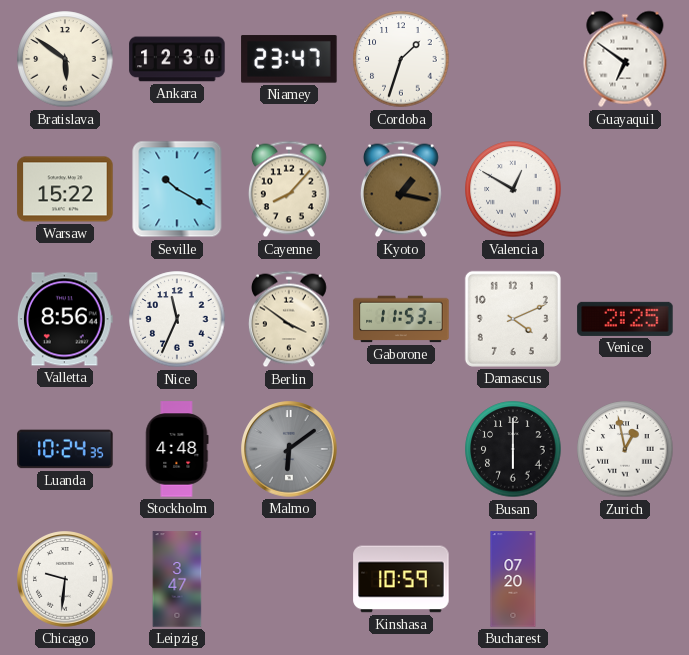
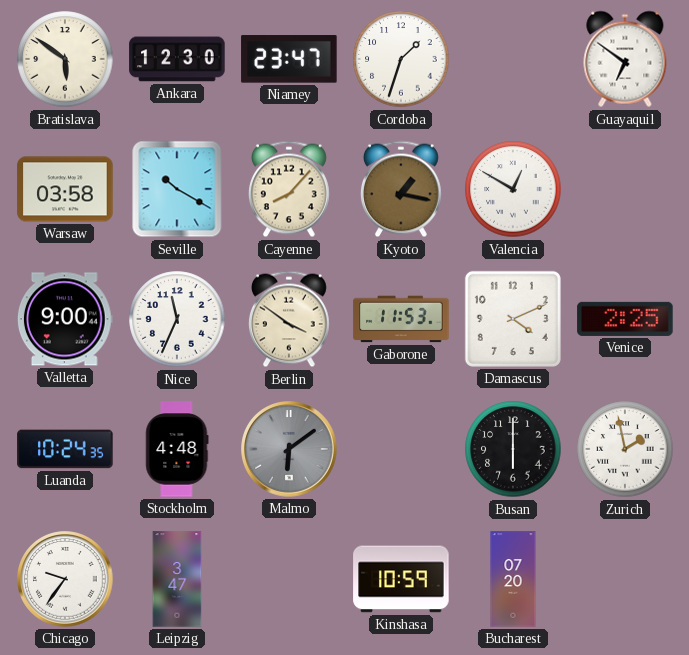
Warsaw: 15:22 -> 03:58 (65, 189)
Valletta: 8:56 -> 9:00 (65, 319)
Zurich: 12:58 -> 1:58 (625, 449)
Chicago: 9:31 -> 9:36 (65, 579)
